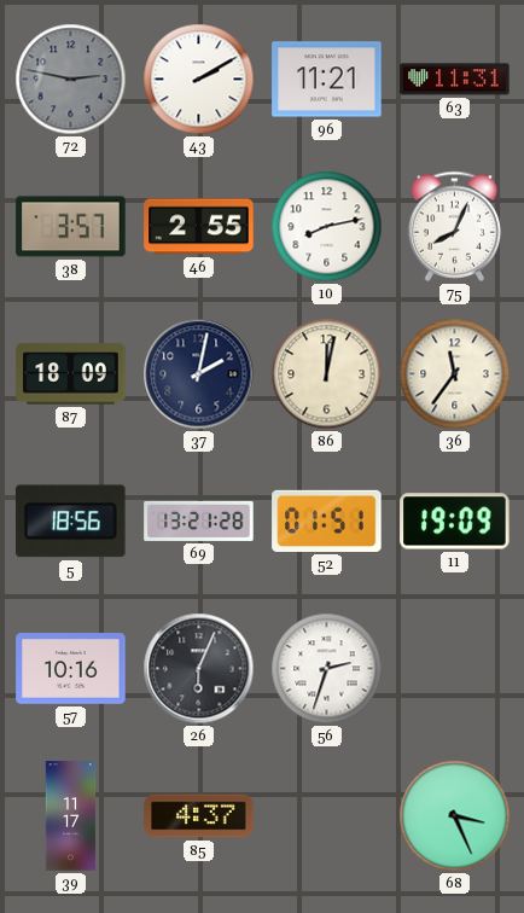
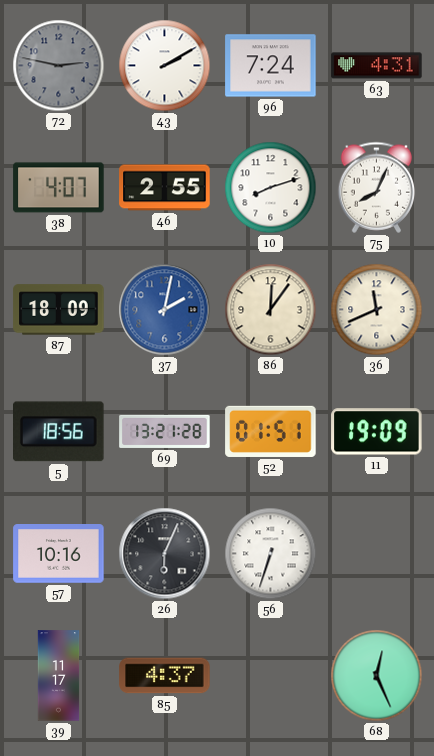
96: 11:21 -> 7:24 (271, 66)
63: 11:31 -> 4:31 (377, 66)
38: 3:57 -> 4:07 (59, 188)
10: 8:13 -> 8:12 (271, 188)
37 dial: navy -> blue (165, 310)
86: 12:02 -> 12:06 (271, 310)
36: 11:36 -> 11:41 (377, 310)
56: 2:33 -> 6:33 (271, 554)
68: 3:26 -> 12:26 (377, 676)
